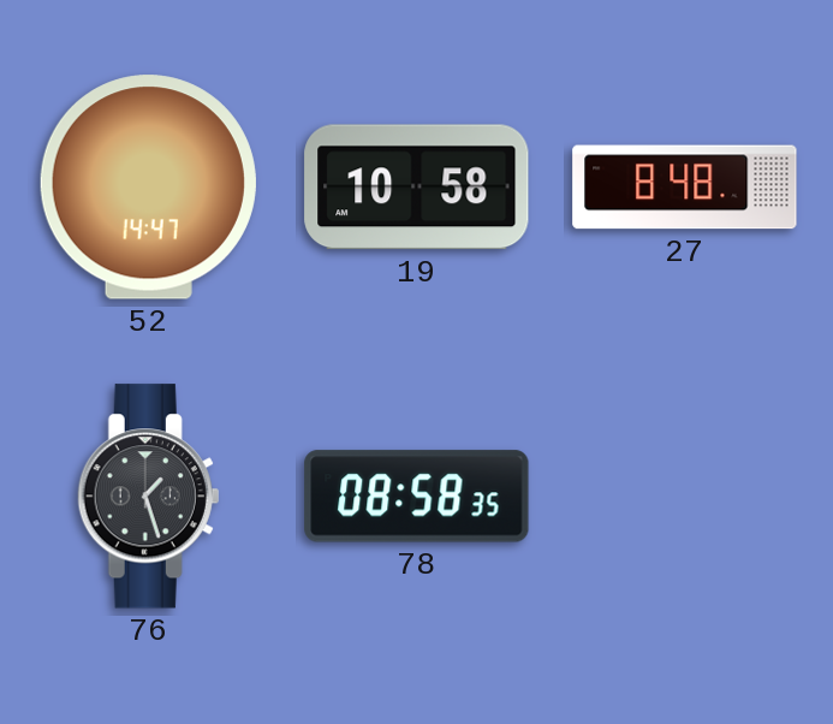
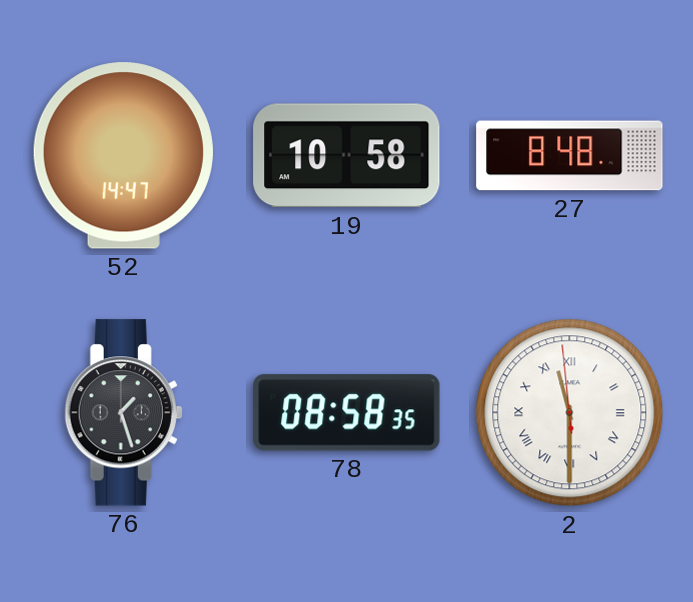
2: none -> 11:29 (570, 413)
